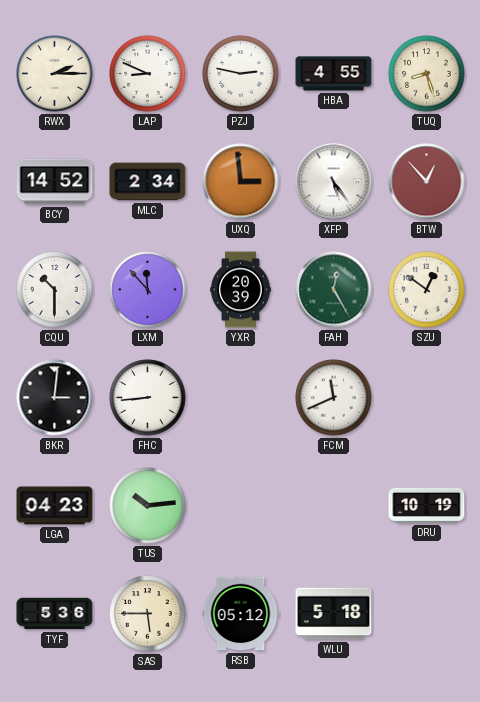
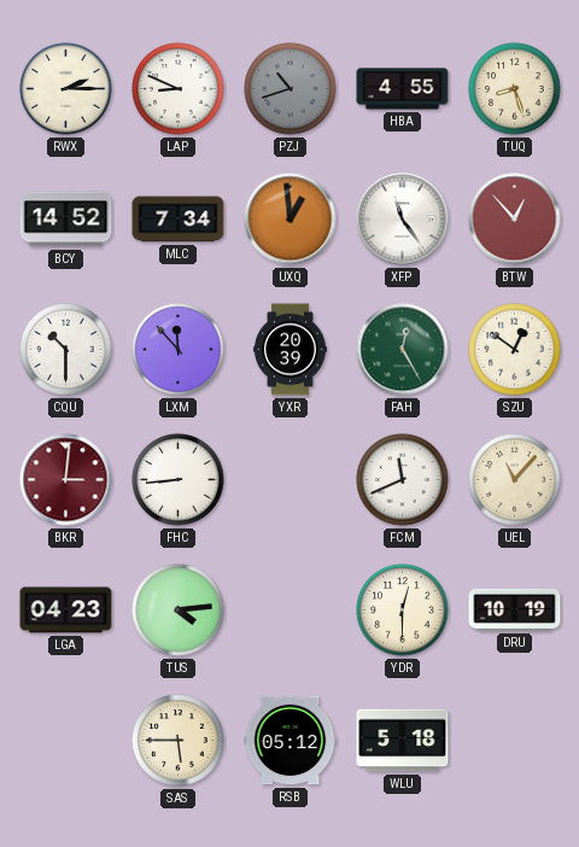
PZJ: 2:47 -> 10:42 (291, 89)
PZJ dial: white -> grey (291, 89)
MLC: 2:34 -> 7:34 (179, 220)
UXQ: 2:59 -> 12:59 (291, 220)
XFP: 5:24 -> 11:24 (403, 220)
BKR dial: black -> burgundy (66, 480)
UEL: none -> 11:07 (515, 480)
TUS: 10:14 -> 4:14 (179, 611)
YDR: none -> 12:30 (403, 611)
TYF: 5:36 -> none (55, 614)
